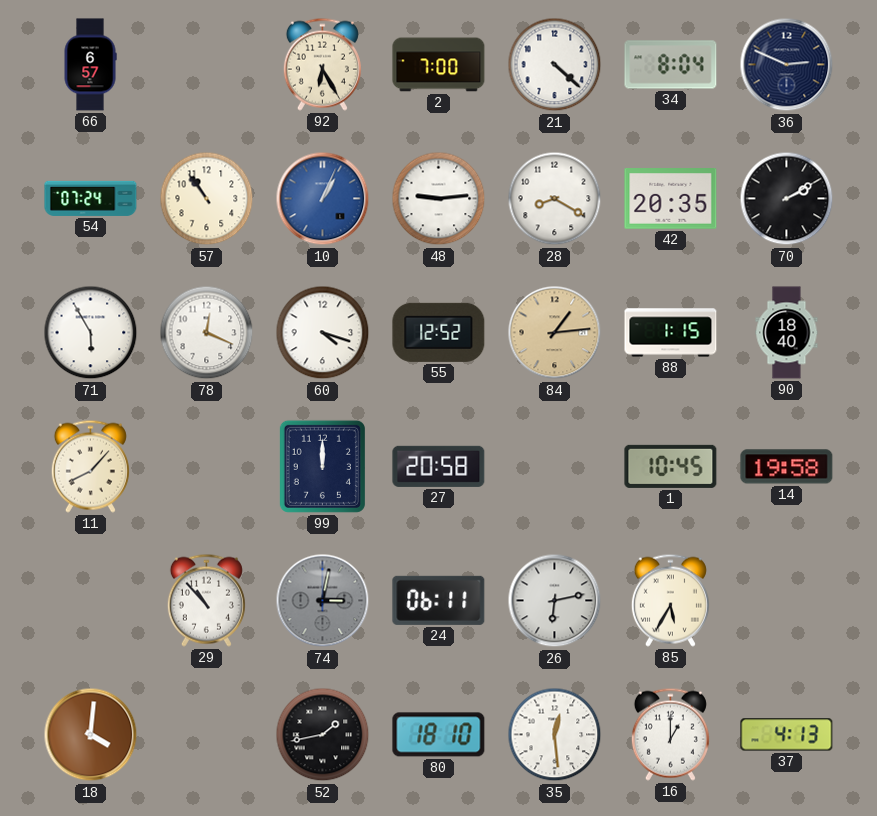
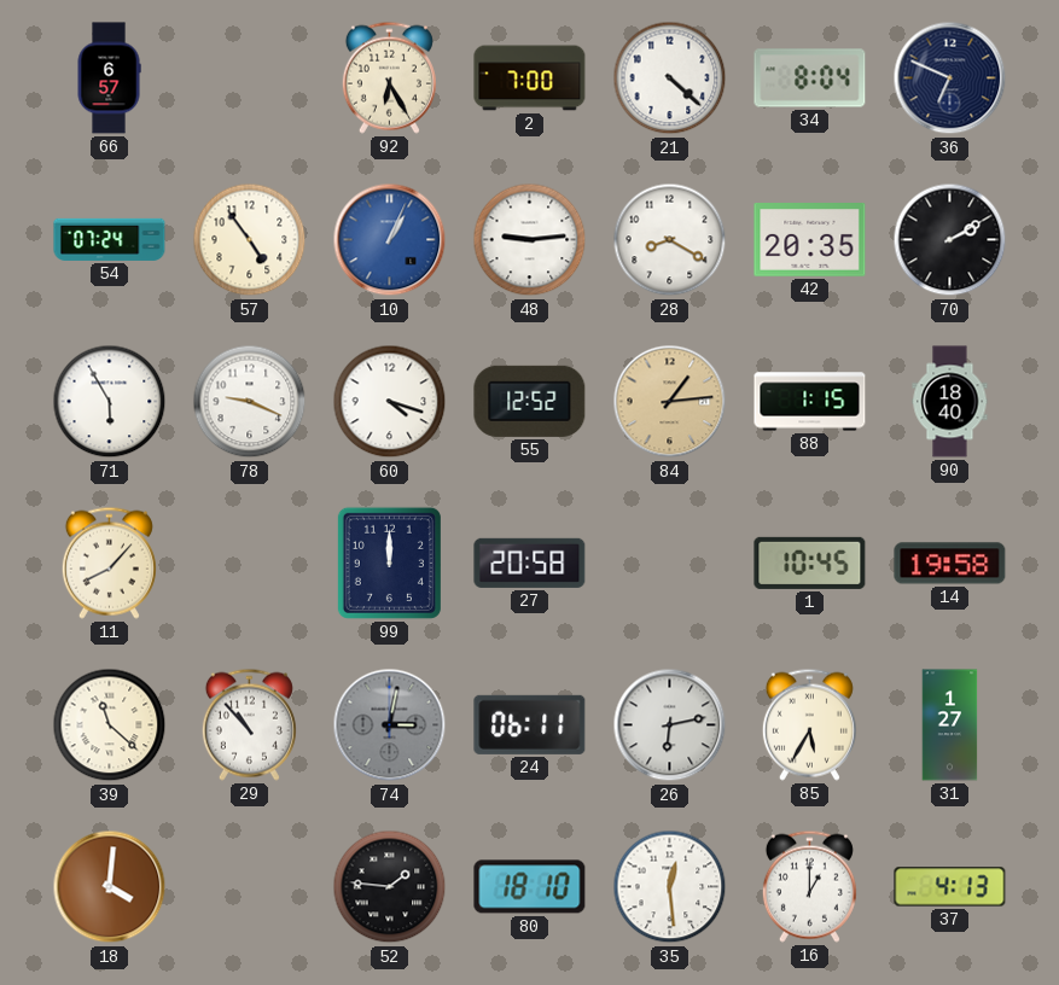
36: 2:49 -> 6:49 (950, 78)
57: 10:54 -> 4:54 (250, 240)
78: 12:19 -> 9:19 (250, 402)
39: none -> 11:22 (110, 725)
31: none -> 1:27 (950, 725)
52: 1:43 -> 1:46 (390, 887)
